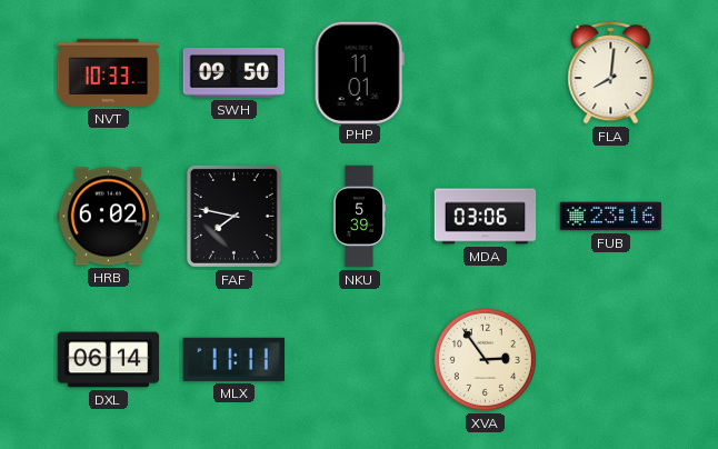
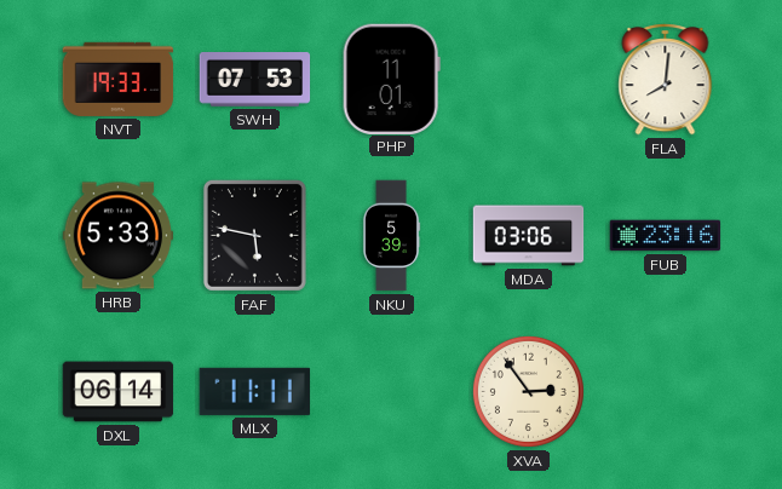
NVT: 10:33 -> 19:33 (119, 79)
SWH: 09:50 -> 07:53 (255, 80)
HRB: 6:02 -> 5:33 (119, 236)
FAF: 7:47 -> 5:47 (254, 235)
